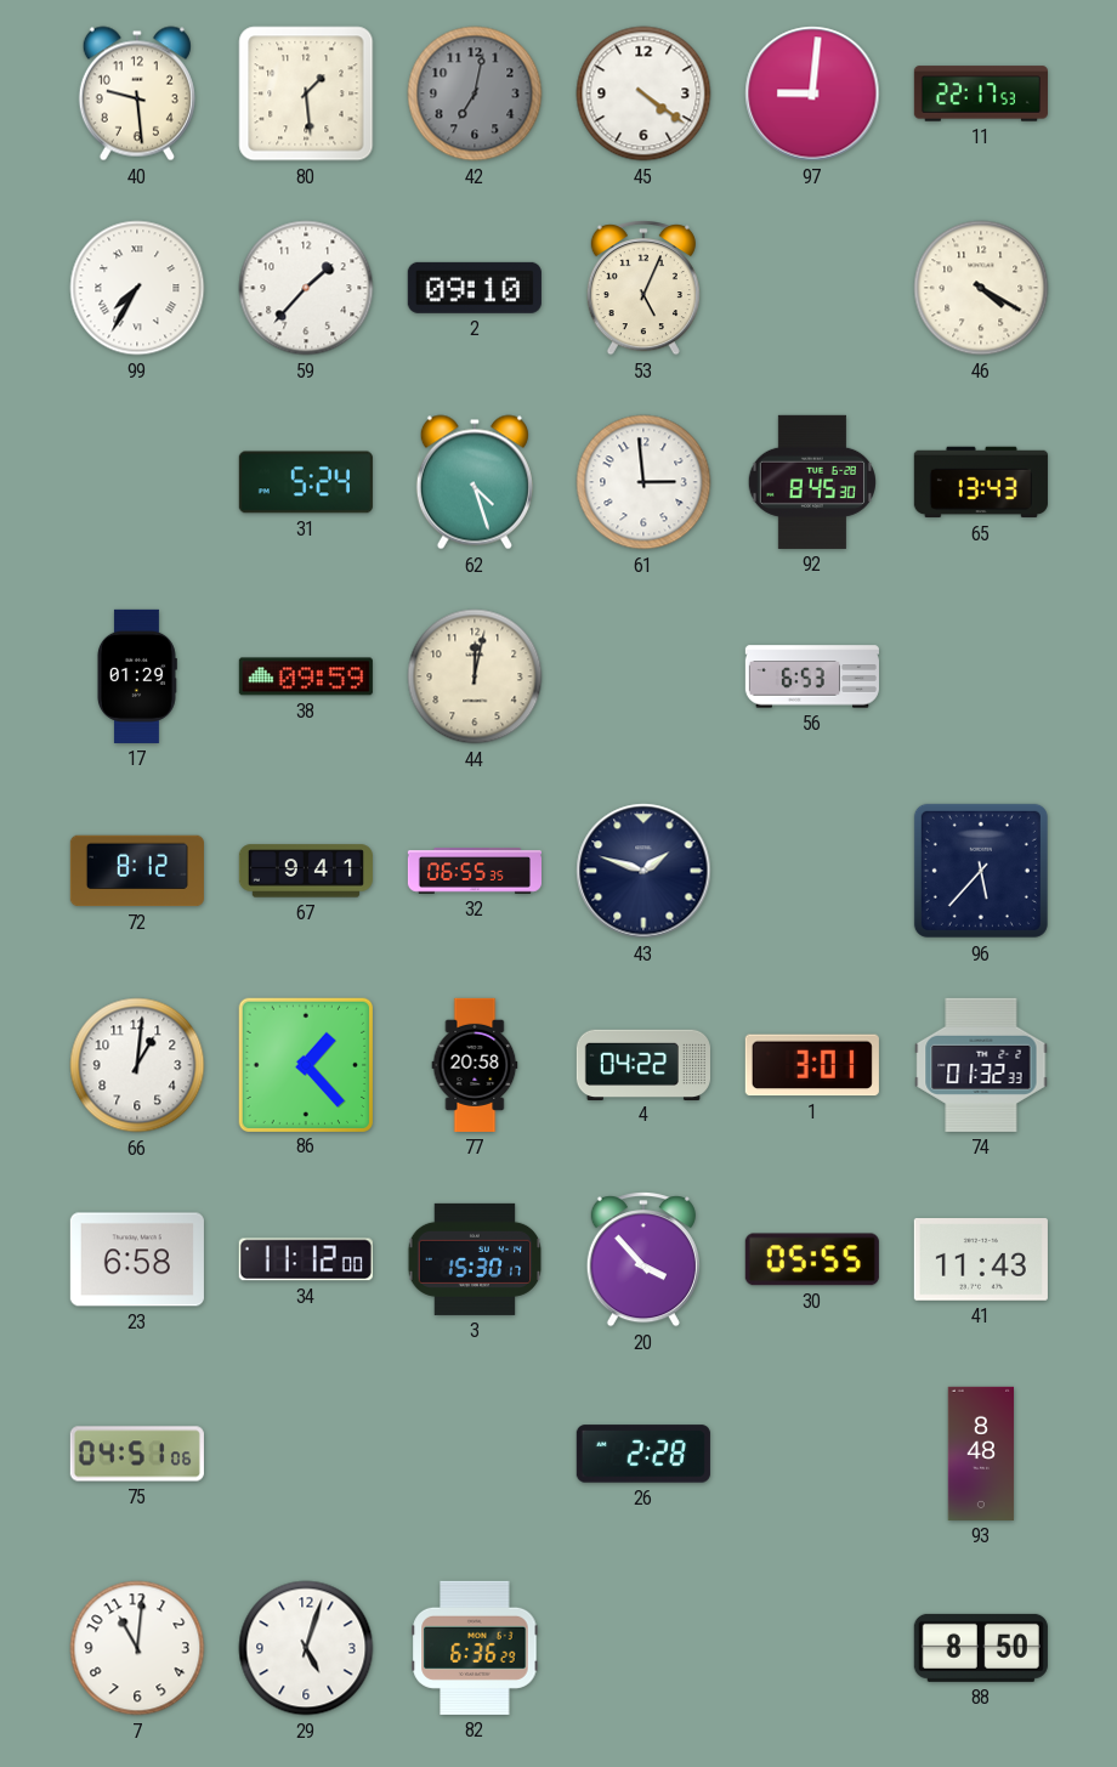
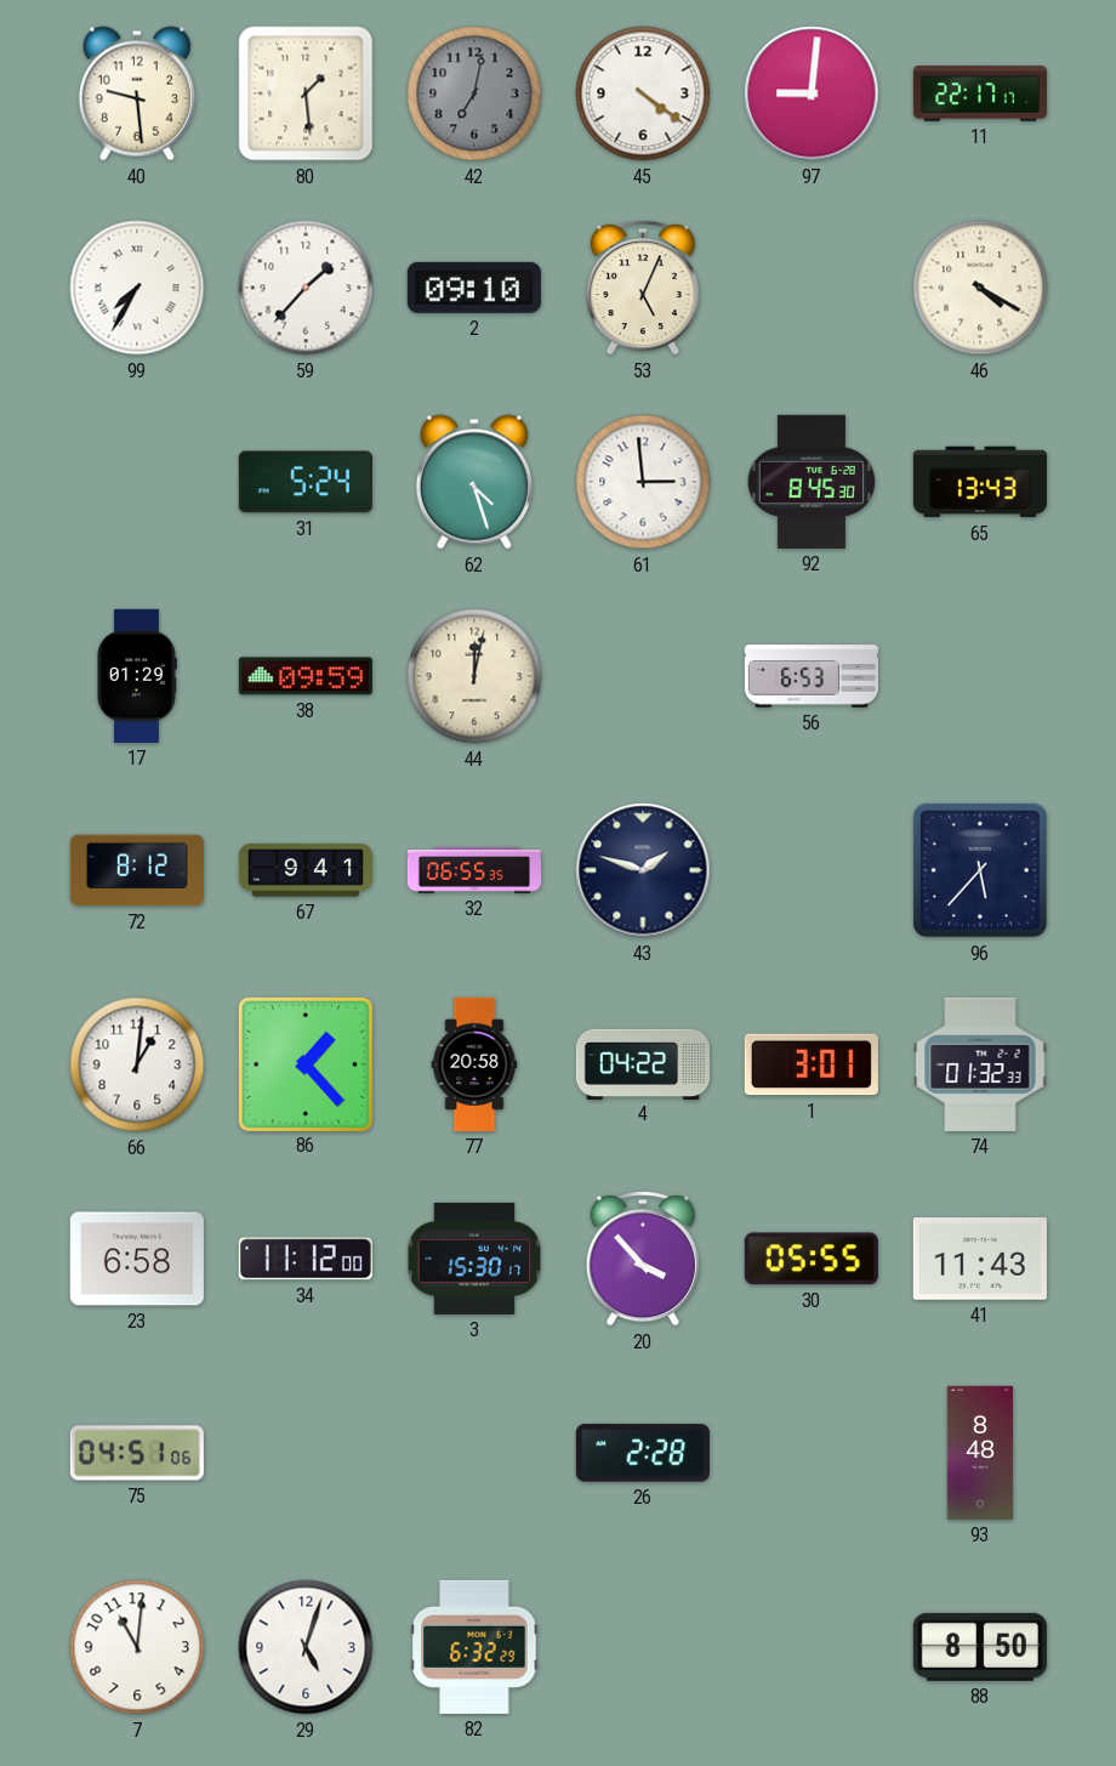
11: 22:17:53 -> 22:17:17 (980, 93)
82: 6:36 -> 6:32 (474, 1647)
